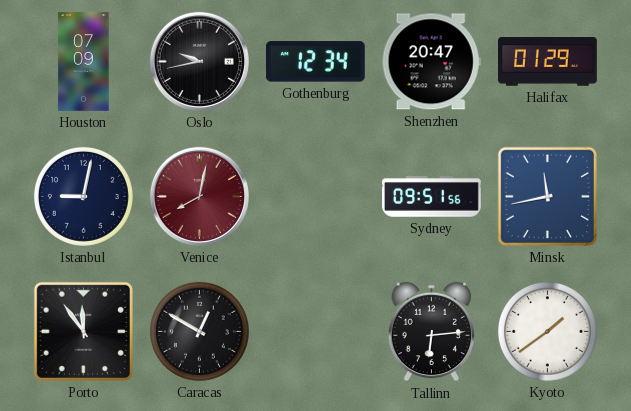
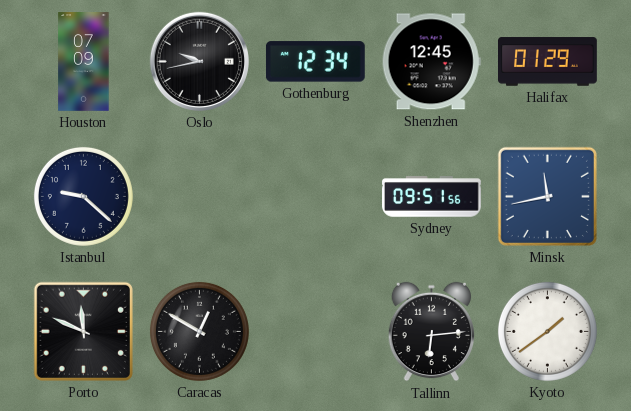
Shenzhen: 20:47 -> 12:45 (431, 62)
Istanbul: 9:02 -> 9:22 (83, 196)
Venice: 8:02 -> none (199, 196)
Porto: 11:54 -> 11:49 (83, 331)
